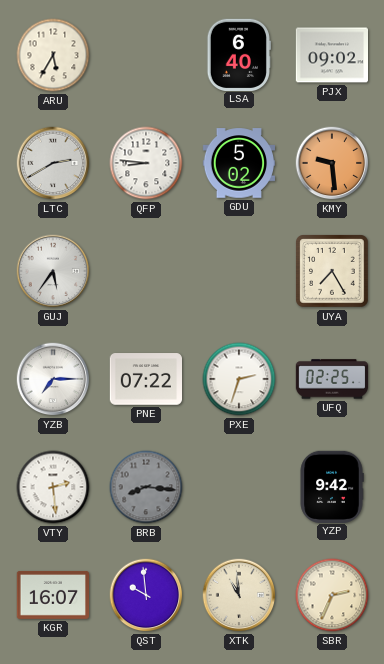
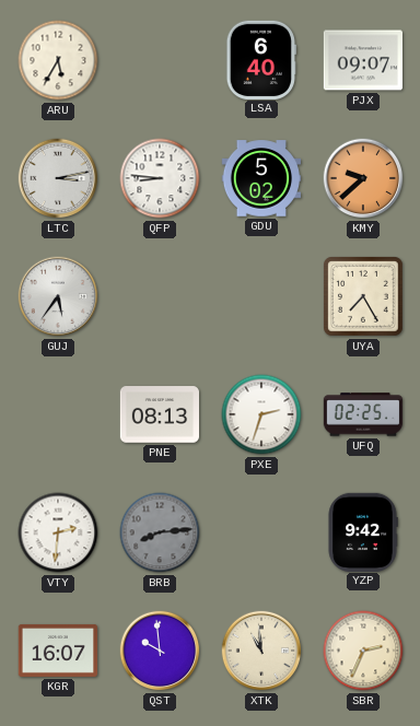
PJX: 09:02 -> 09:07 (362, 60)
LTC: 2:40 -> 3:13 (58, 178)
KMY: 9:29 -> 9:38 (363, 178)
YZB: 7:15 -> none (53, 379)
PNE: 07:22 -> 08:13 (160, 414)
VTY: 2:29 -> 2:31 (58, 532)
BRB: 8:16 -> 8:14 (160, 532)
